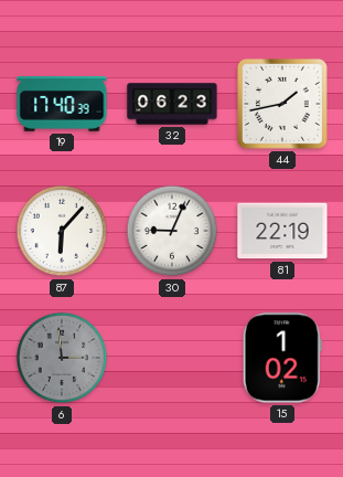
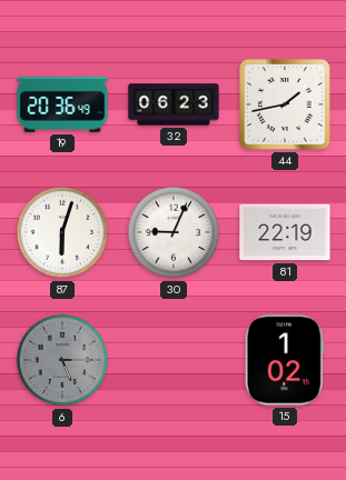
19: 17:40 -> 20:36 (62, 104)
87: 6:07 -> 6:03 (62, 232)
6: 2:59 -> 5:15 (62, 360)
